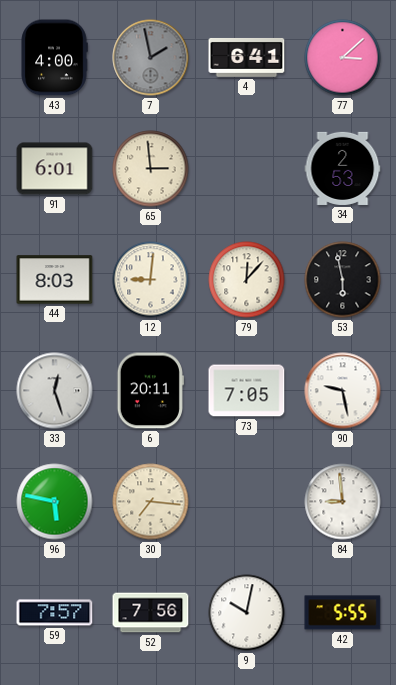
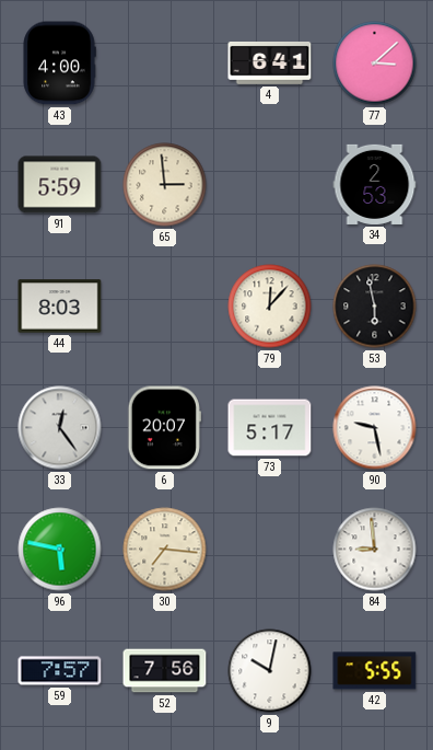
7: 1:58 -> none (151, 58)
91: 6:01 -> 5:59 (60, 185)
12: 9:01 -> none (151, 280)
33: 12:27 -> 12:24 (60, 428)
6: 20:11 -> 20:07 (164, 428)
73: 7:05 -> 5:17 (270, 428)
